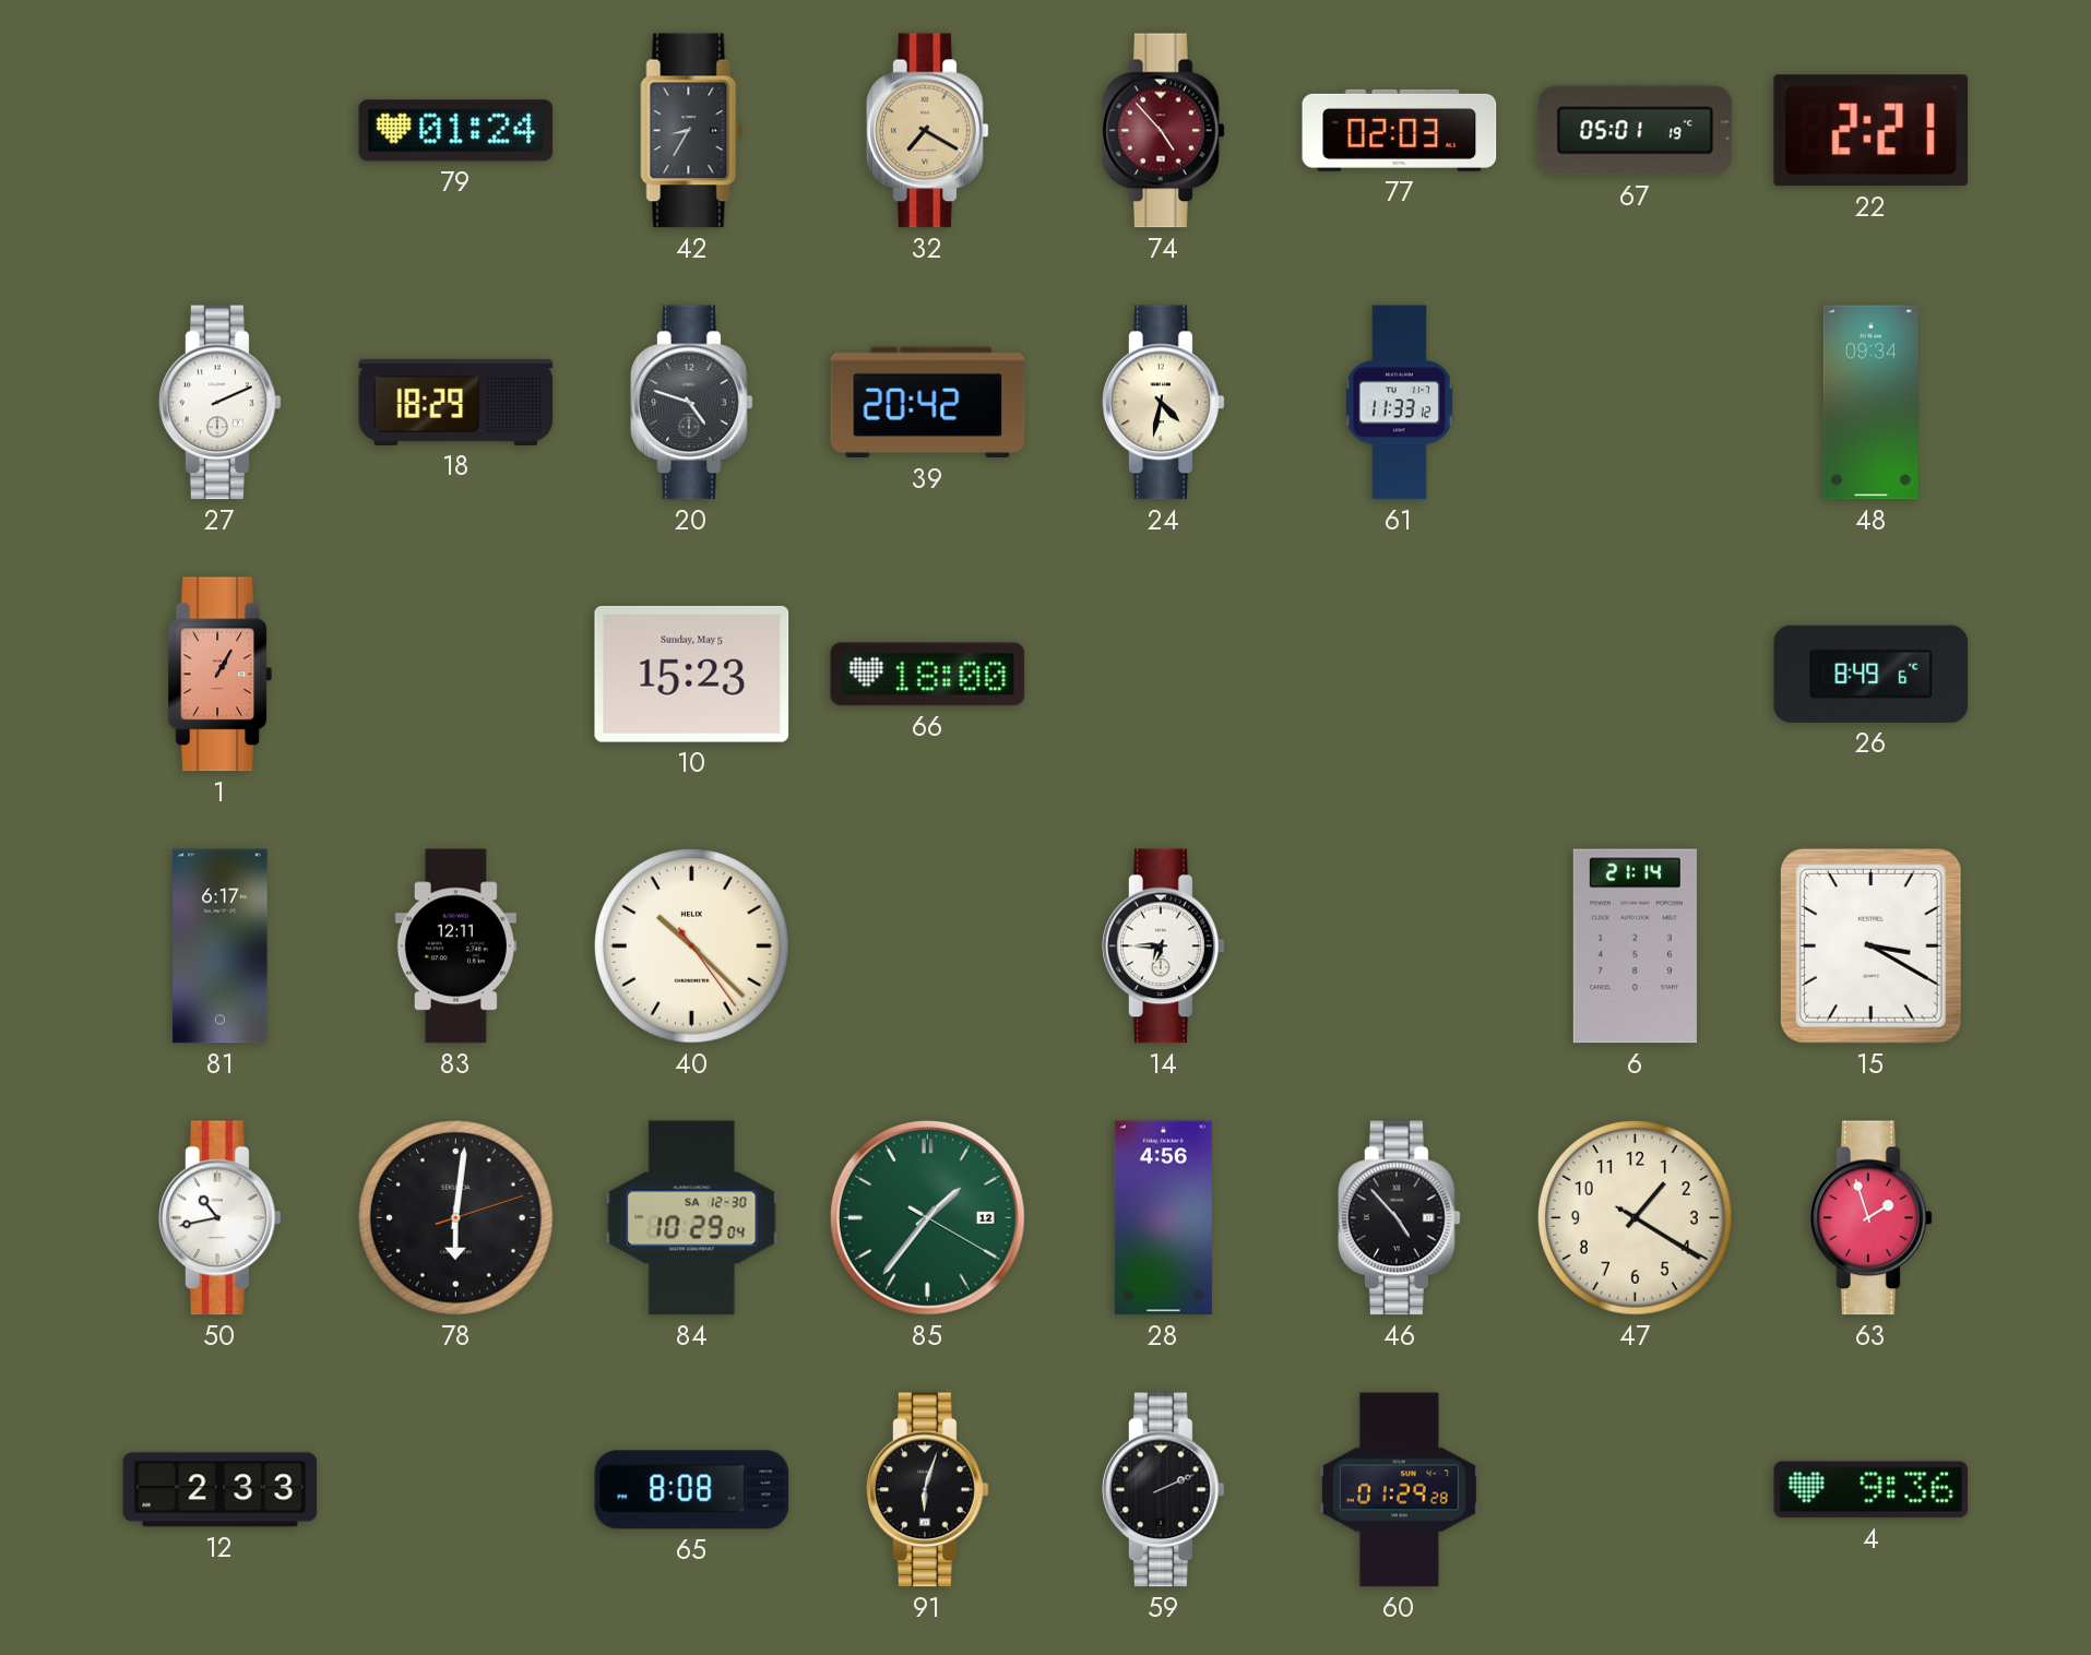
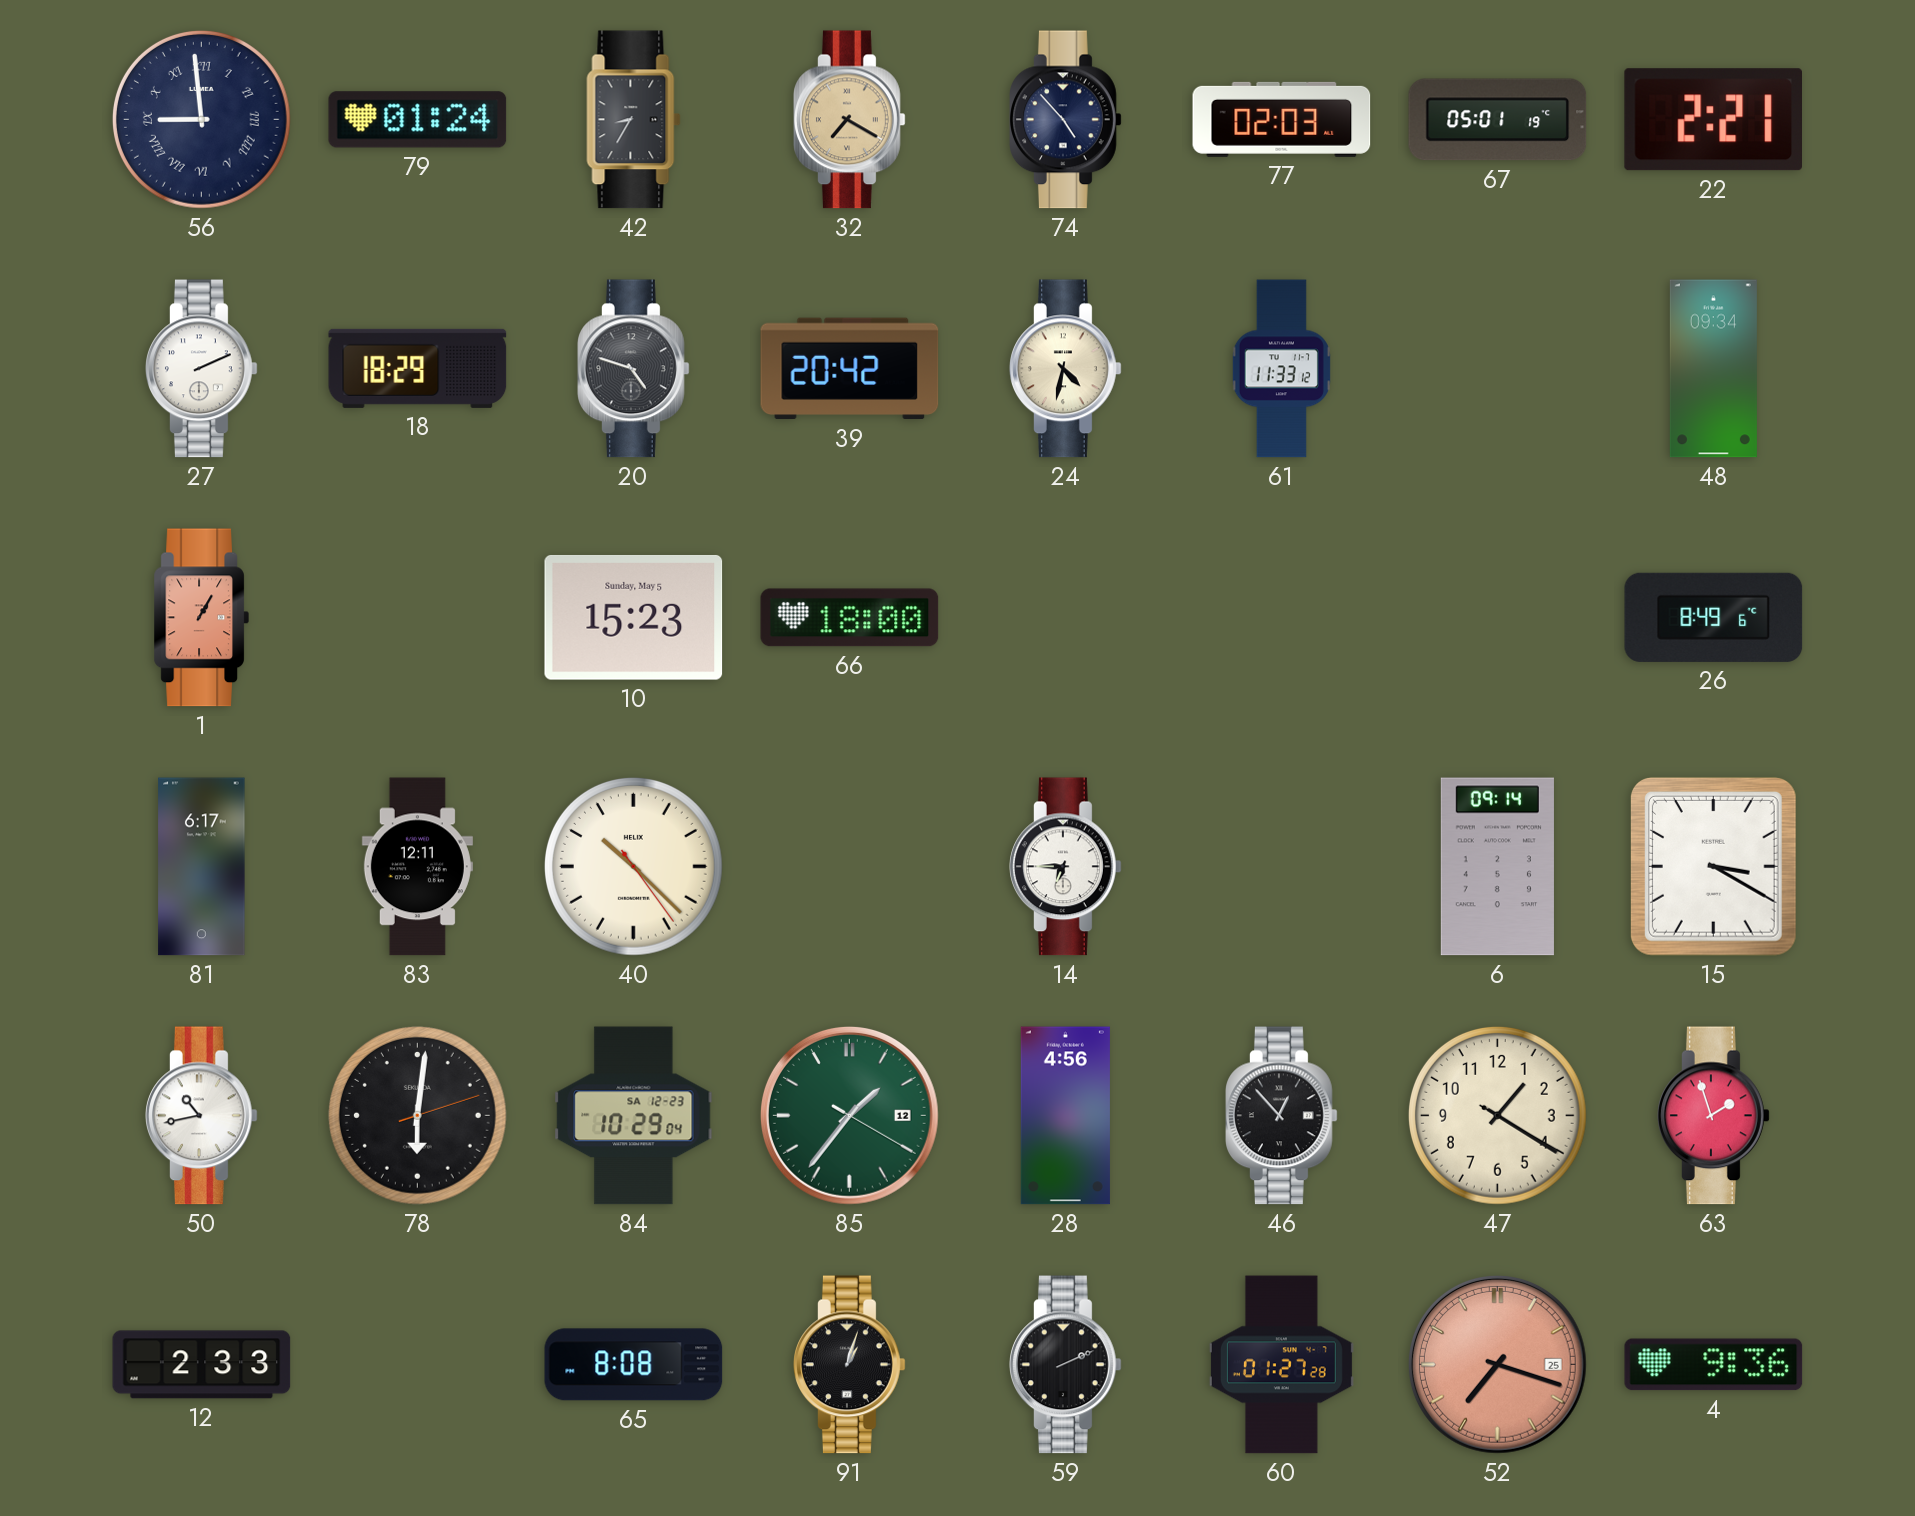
56: none -> 8:59 (201, 119)
74 dial: burgundy -> navy (1066, 120)
6: 21:14 -> 09:14 (1497, 867)
84 date: SA 12-30 -> SA 12-23 (634, 1116)
46: 4:53 -> 12:53 (1282, 1116)
91: 6:03 -> 1:03 (850, 1365)
60: 01:29 -> 01:27 (1281, 1365)
52: none -> 7:18 (1497, 1364)
